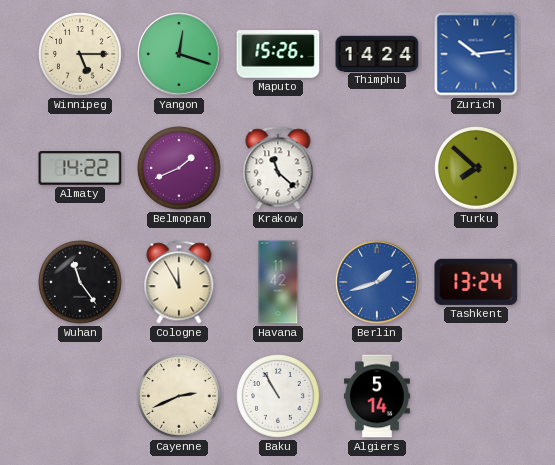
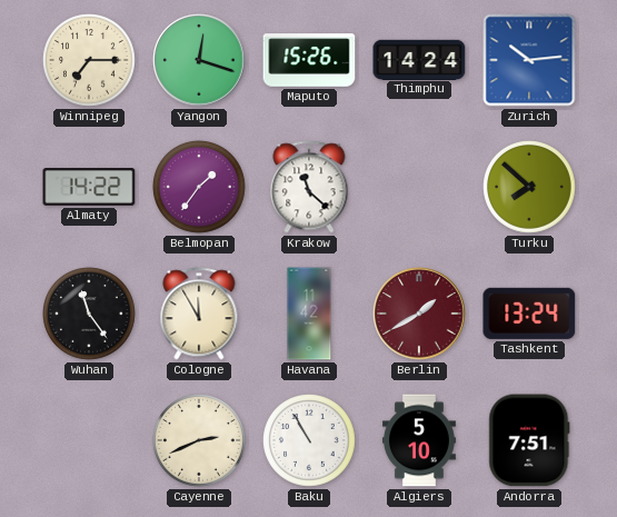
Winnipeg: 5:15 -> 7:15 (90, 61)
Belmopan: 1:41 -> 1:36 (200, 188)
Berlin: 1:42 -> 1:40 (419, 314)
Berlin dial: blue -> burgundy (419, 314)
Algiers: 5:14 -> 5:10 (419, 440)
Andorra: none -> 7:51 (529, 440)
